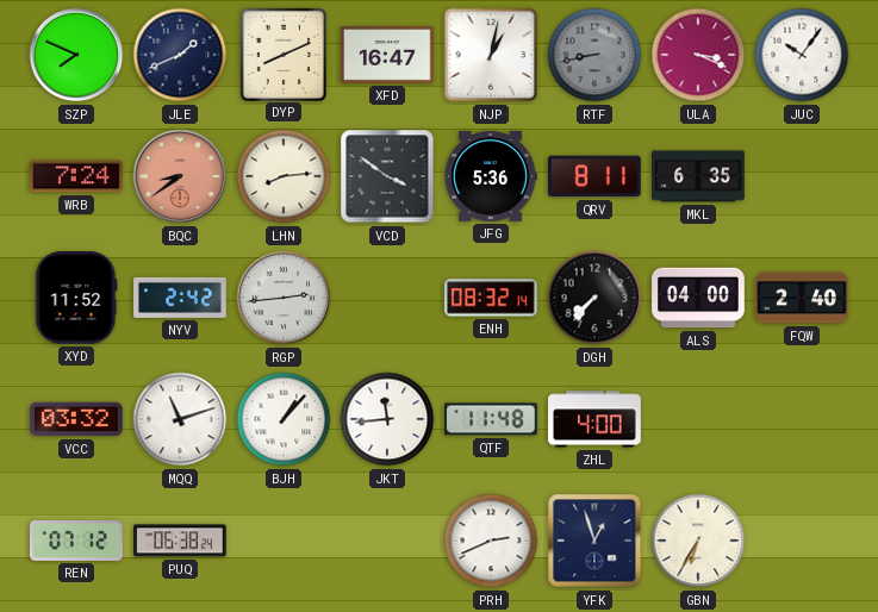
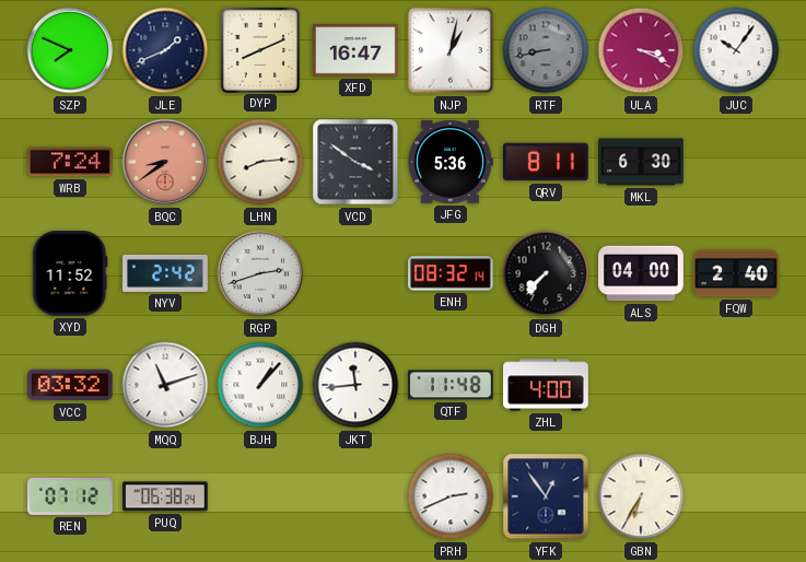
MKL: 6:35 -> 6:30 (642, 162)
RGP: 2:44 -> 2:42 (260, 273)
YFK: 12:57 -> 12:54 (546, 496)
